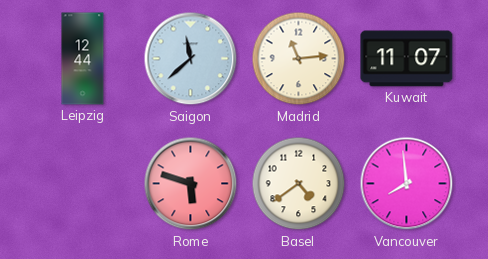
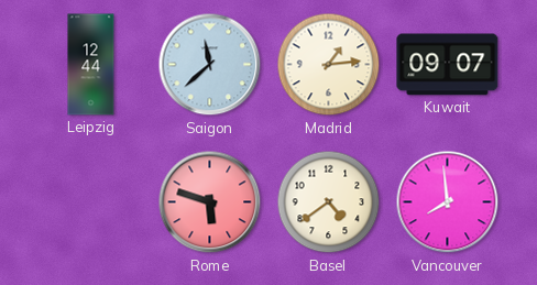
Madrid: 11:14 -> 1:14 (329, 65)
Kuwait: 11:07 -> 09:07 (448, 65)
